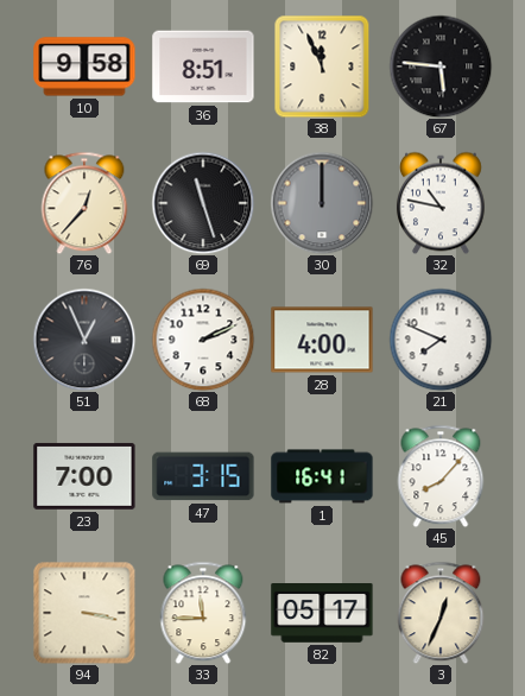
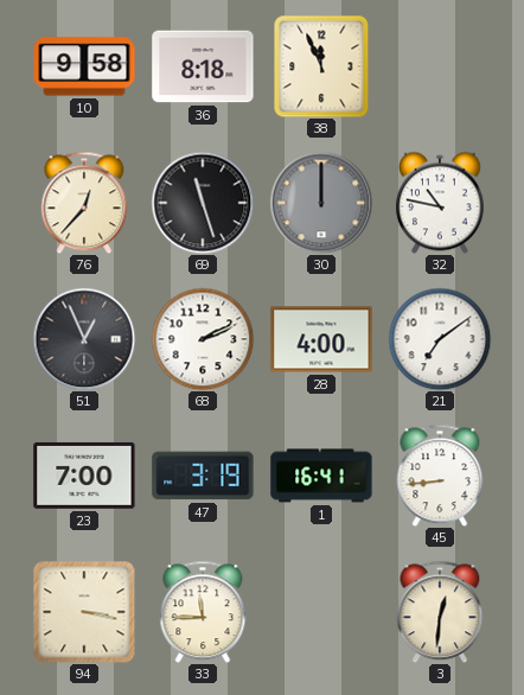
36: 8:51 -> 8:18 (203, 66)
67: 5:46 -> none (441, 67)
21: 7:49 -> 7:09 (440, 339)
47: 3:15 -> 3:19 (203, 476)
45: 8:07 -> 8:44 (440, 476)
82: 05:17 -> none (322, 614)
3: 12:34 -> 12:31 (440, 612)
